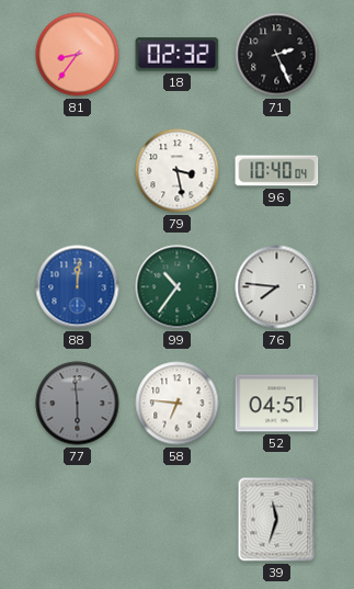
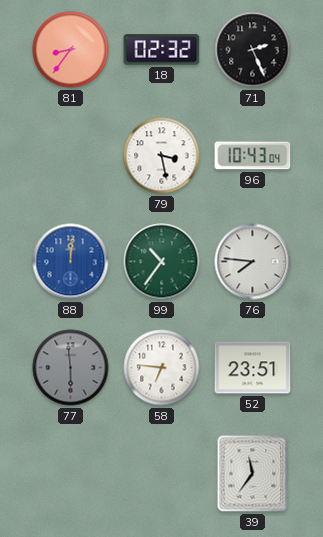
96: 10:40 -> 10:43 (253, 156)
52: 04:51 -> 23:51 (253, 368)
39: 11:33 -> 11:36 (253, 474)
